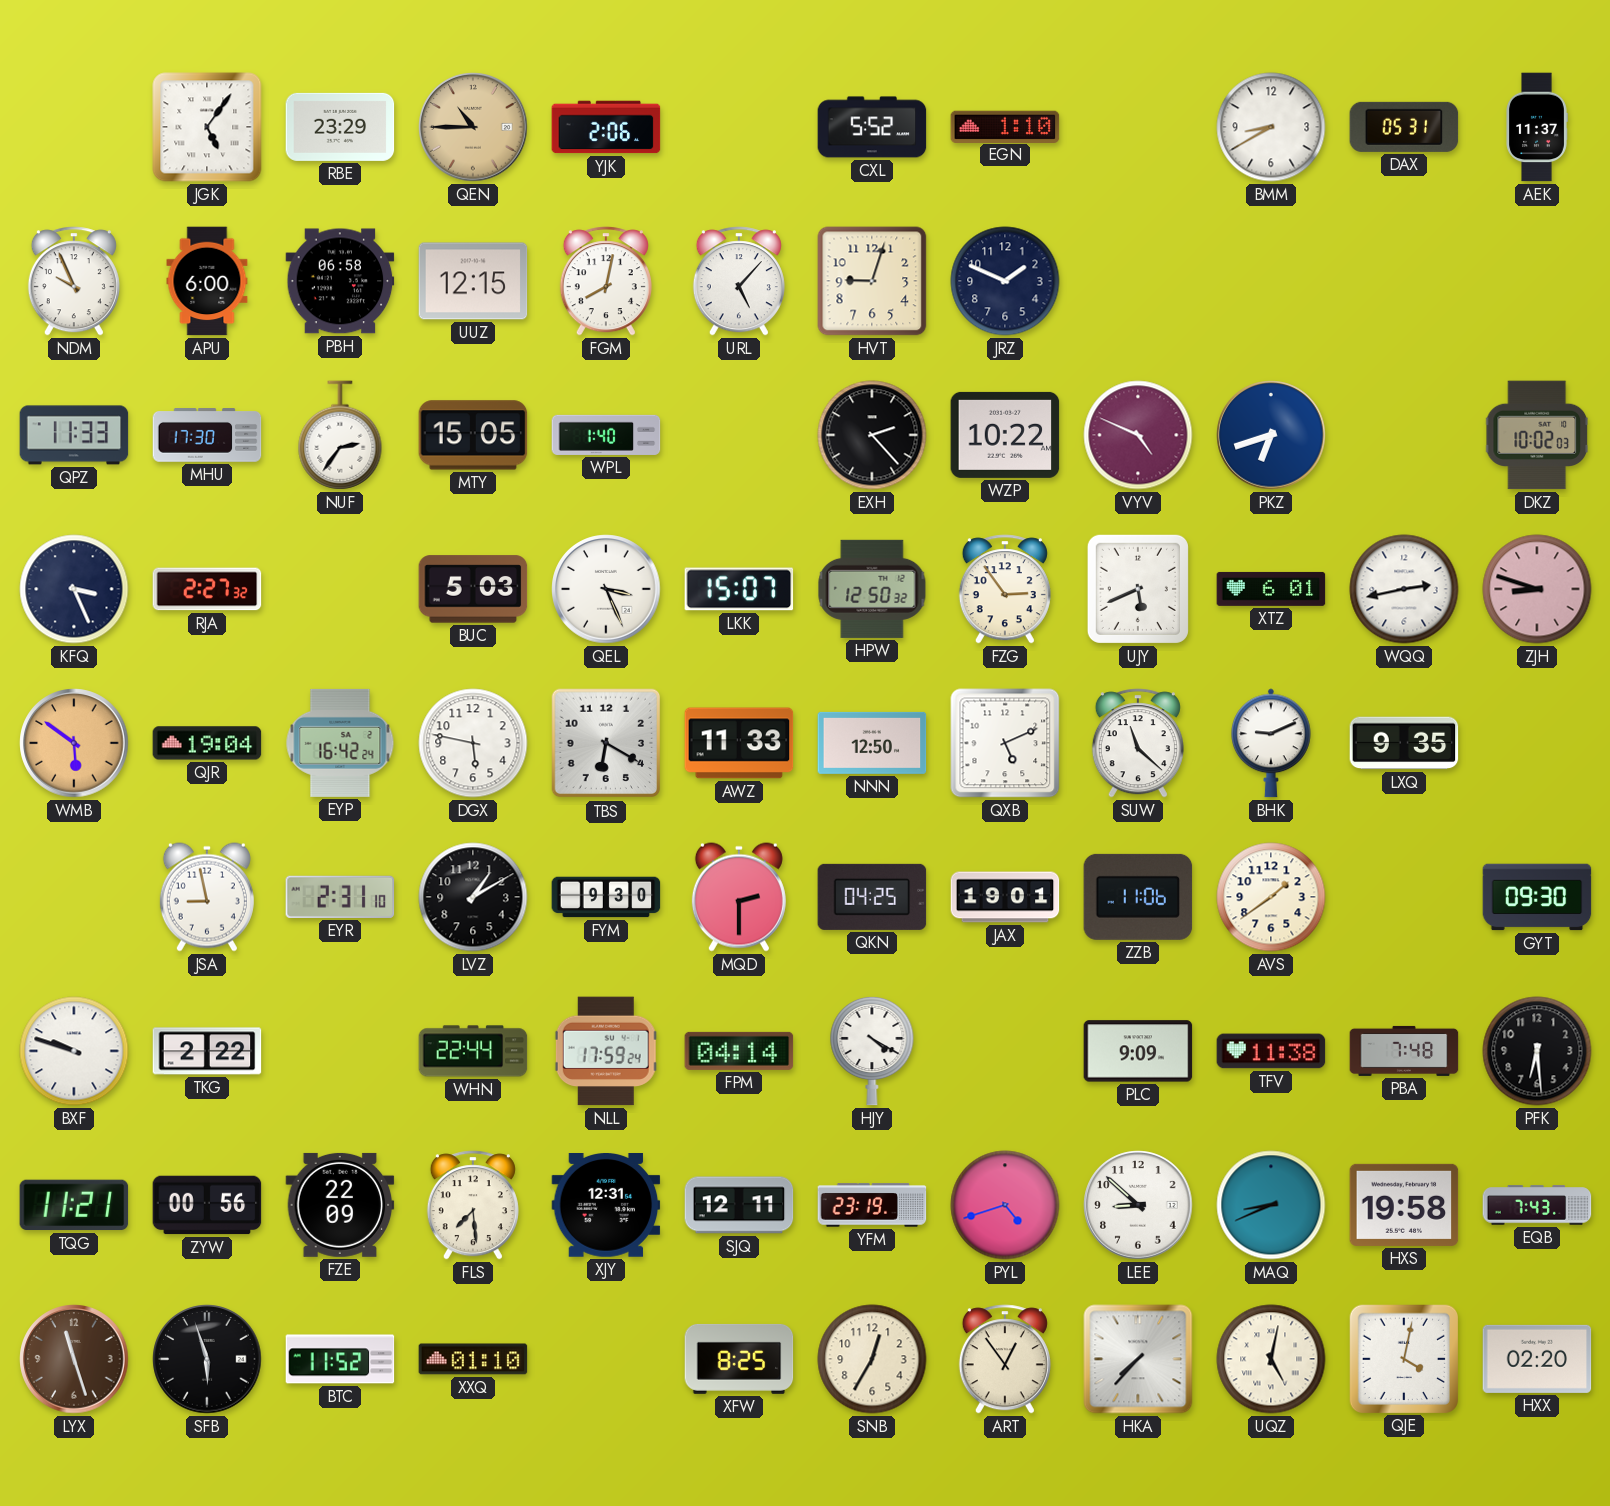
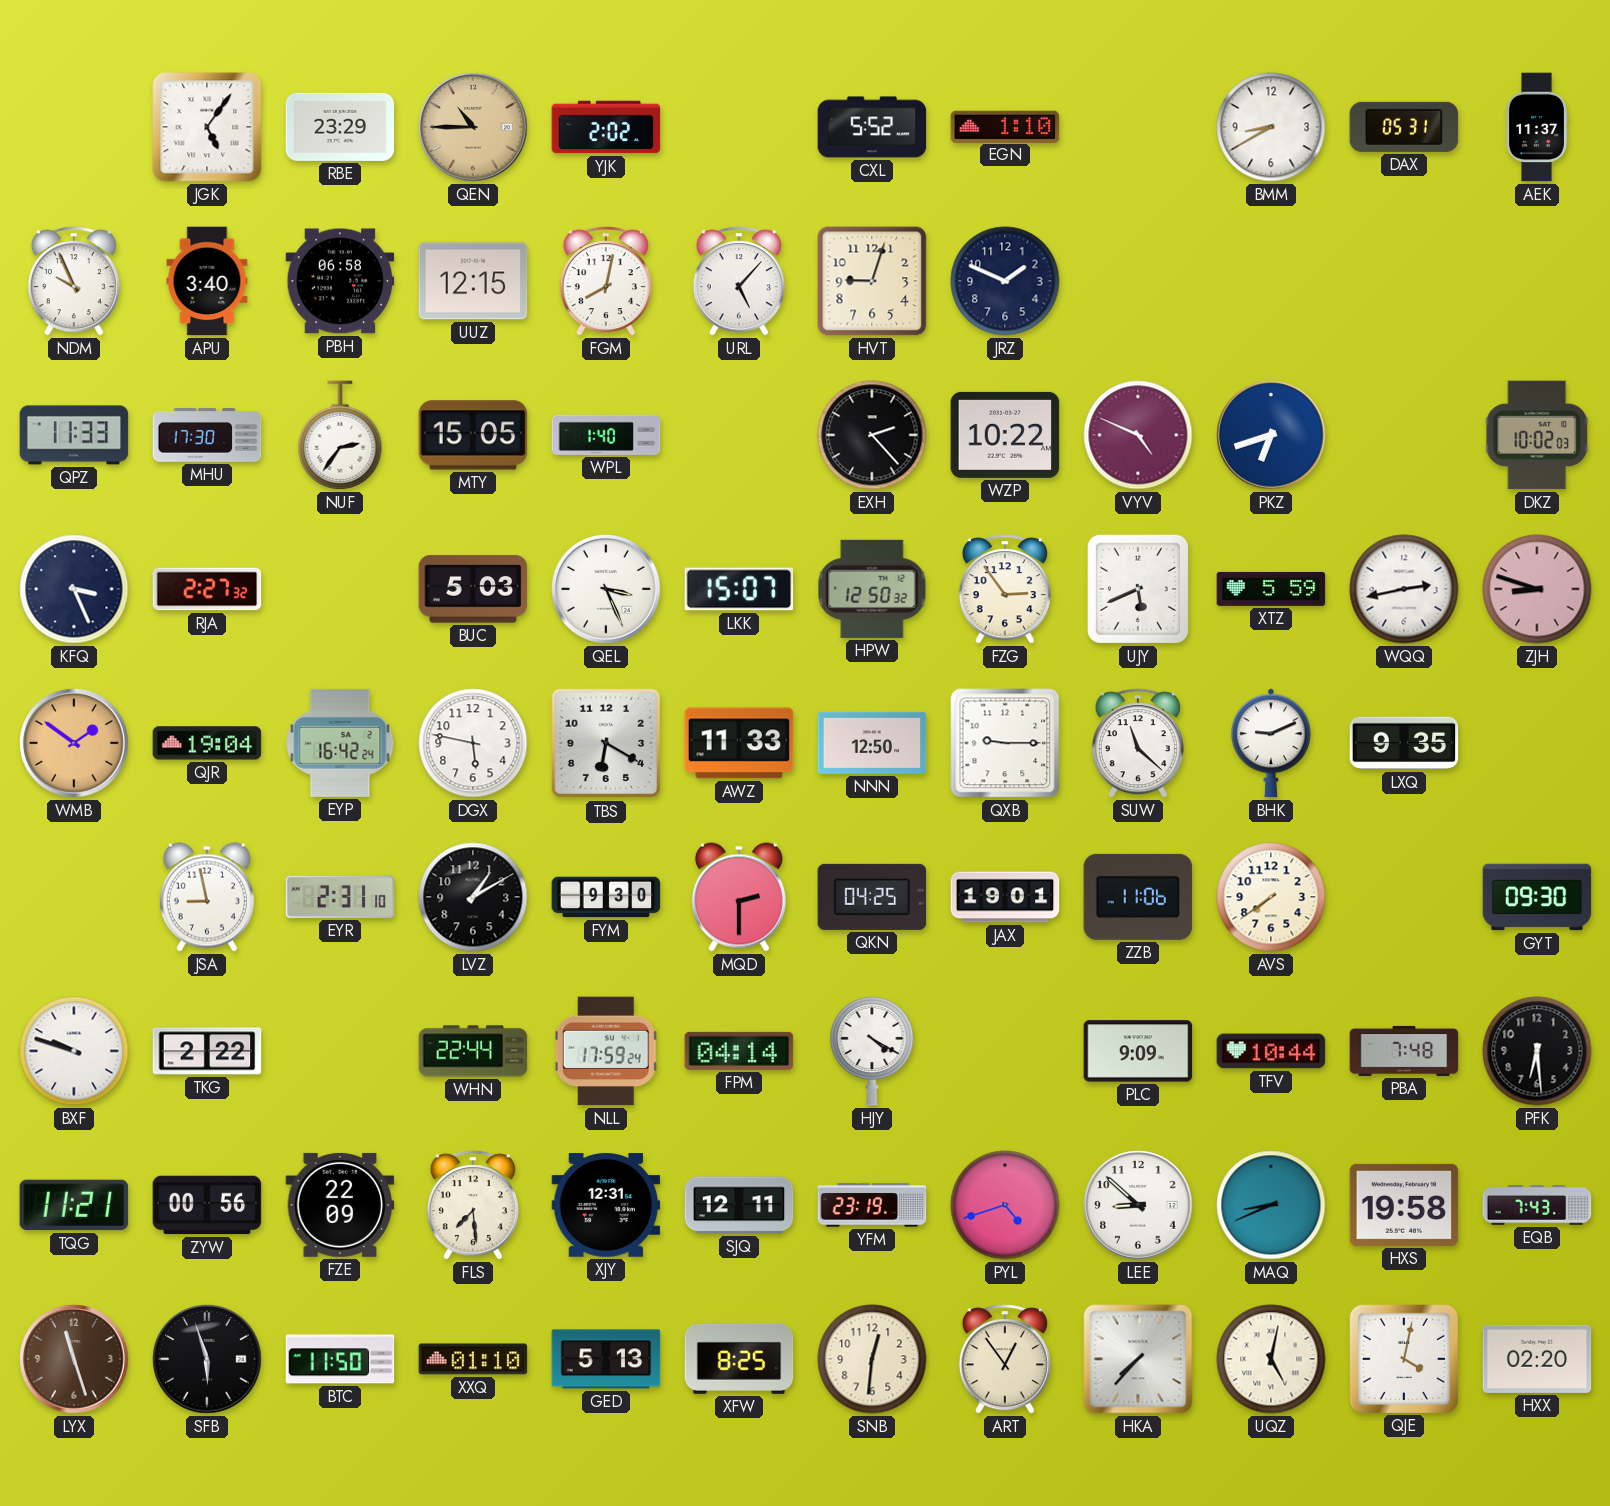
YJK: 2:06 -> 2:02 (606, 127)
APU: 6:00 -> 3:40 (207, 281)
XTZ: 6:01 -> 5:59 (1271, 589)
WMB: 5:51 -> 1:51 (74, 743)
QXB: 5:11 -> 9:15 (1005, 743)
AVS: 1:39 -> 7:39 (1271, 897)
TFV: 11:38 -> 10:44 (1271, 1051)
BTC: 11:52 -> 11:50 (340, 1359)
GED: none -> 5:13 (606, 1359)
SNB: 12:35 -> 12:31 (872, 1359)
